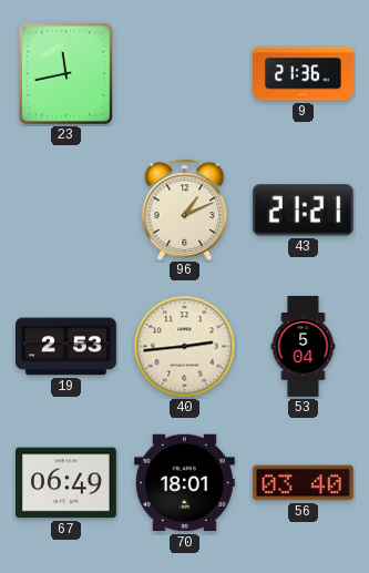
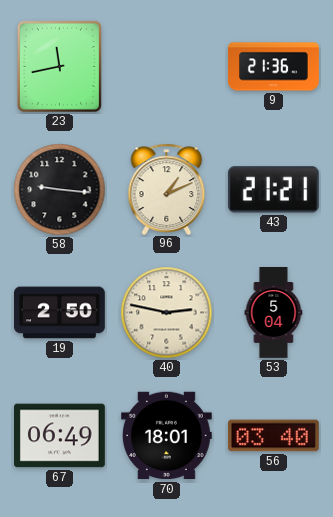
58: none -> 9:16 (60, 190)
19: 2:53 -> 2:50 (60, 313)
40: 2:44 -> 2:47 (167, 313)
